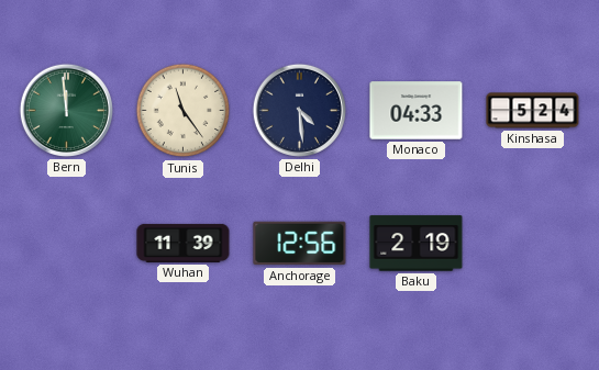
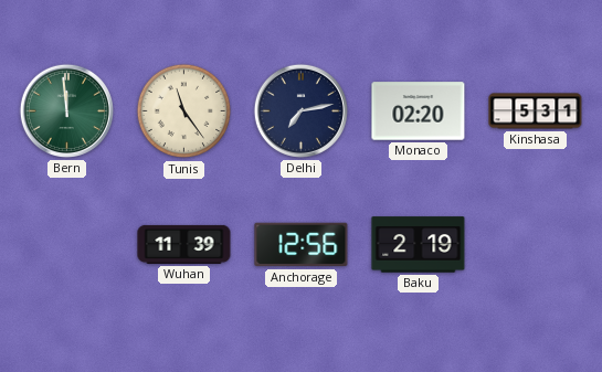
Delhi: 4:29 -> 7:13 (300, 110)
Monaco: 04:33 -> 02:20 (419, 111)
Kinshasa: 5:24 -> 5:31 (536, 111)
